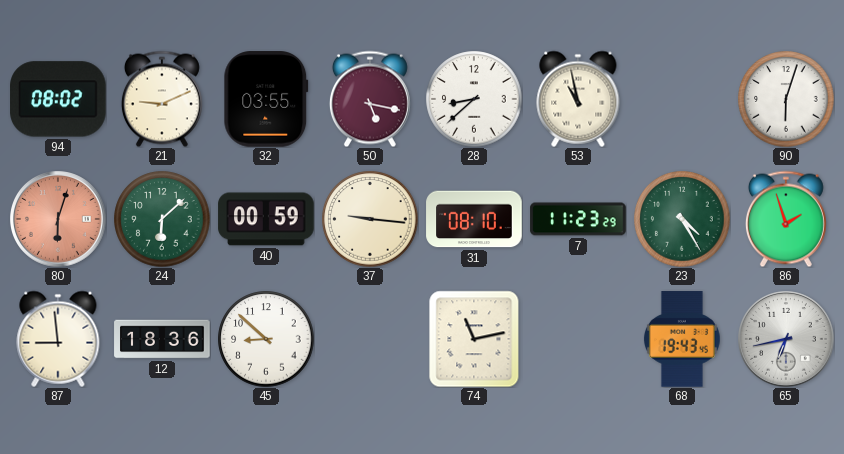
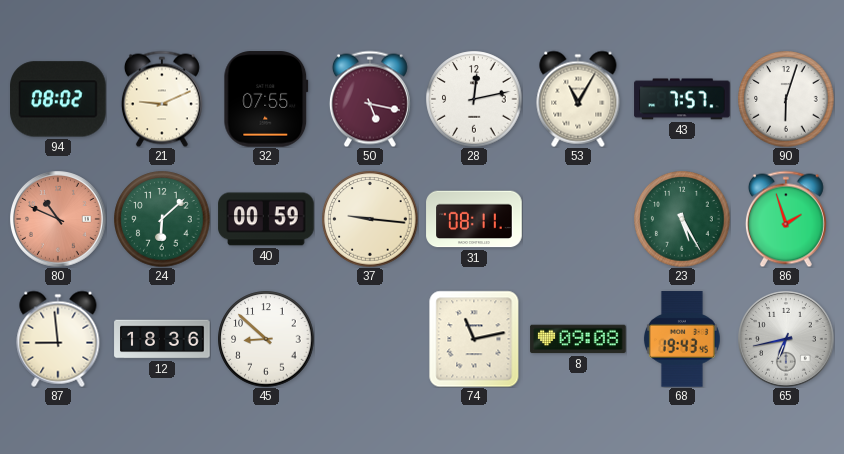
32: 03:55 -> 07:55 (266, 99)
28: 8:38 -> 12:13 (474, 99)
53: 10:58 -> 11:05 (578, 99)
43: none -> 7:57 (682, 99)
80: 6:03 -> 10:49 (59, 220)
31: 08:10 -> 08:11 (474, 219)
7: 11:23 -> none (578, 219)
23: 4:25 -> 5:25 (682, 219)
8: none -> 09:08 (578, 339)
